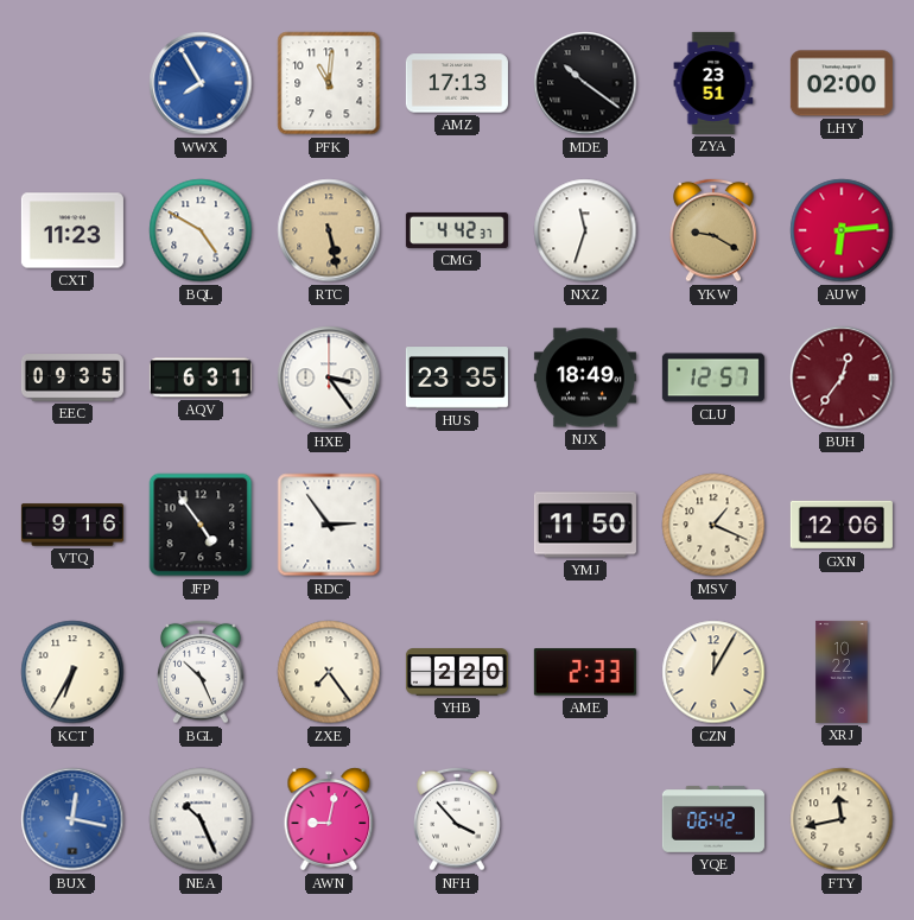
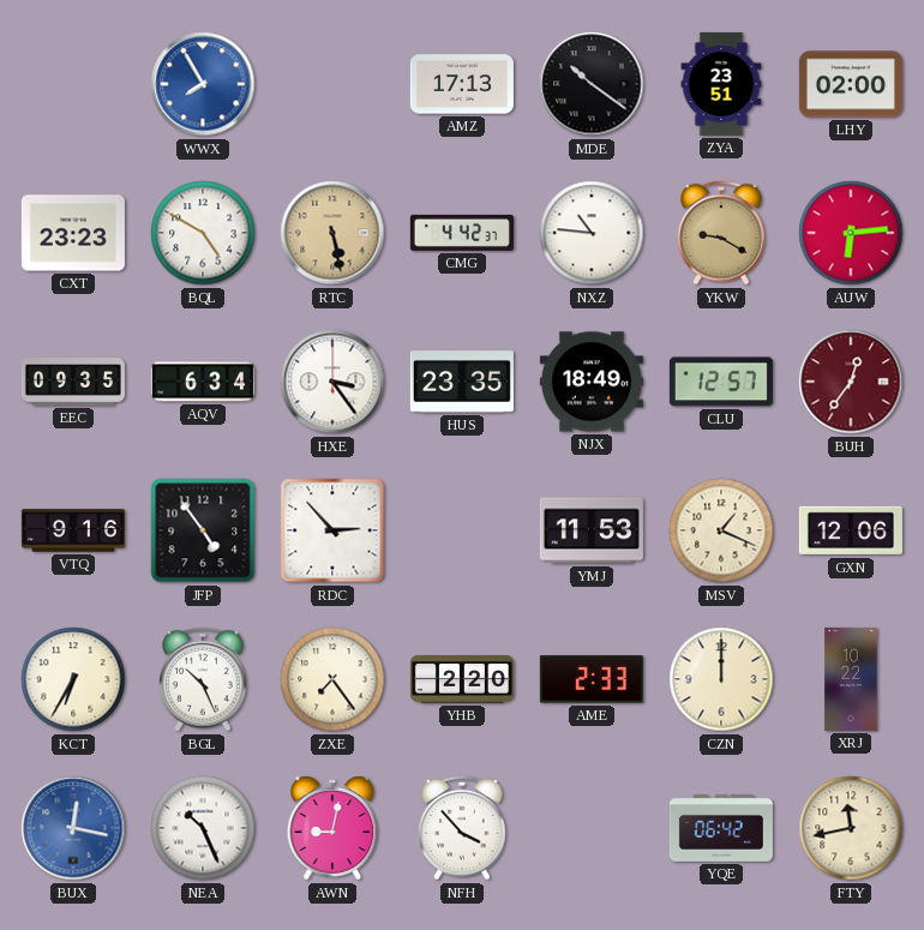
PFK: 11:01 -> none (329, 83)
CXT: 11:23 -> 23:23 (73, 233)
NXZ: 11:33 -> 10:46 (592, 233)
AQV: 6:31 -> 6:34 (203, 382)
RDC: 2:54 -> 2:53 (332, 530)
YMJ: 11:50 -> 11:53 (592, 530)
CZN: 12:05 -> 12:00 (721, 679)
